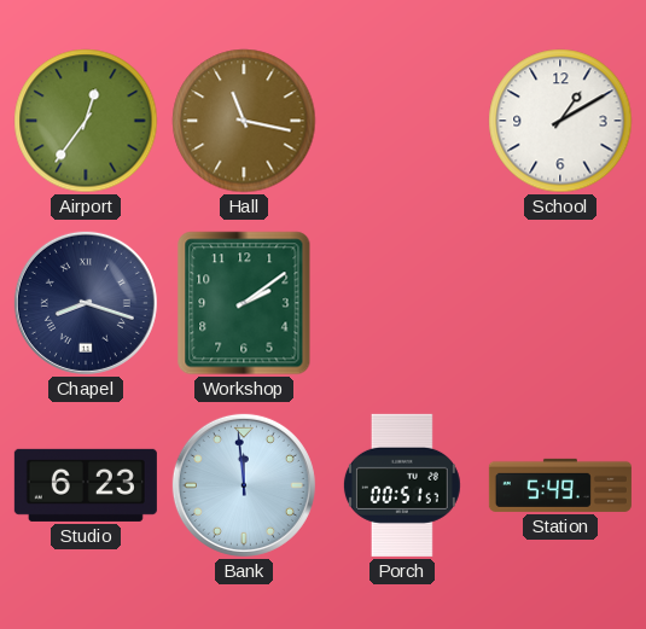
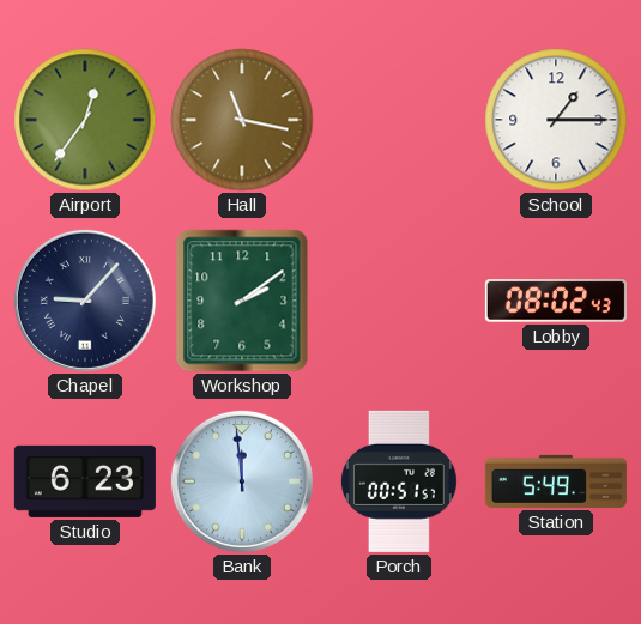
School: 1:10 -> 1:15 (556, 120)
Chapel: 8:18 -> 9:07 (85, 301)
Lobby: none -> 08:02 (556, 301)
